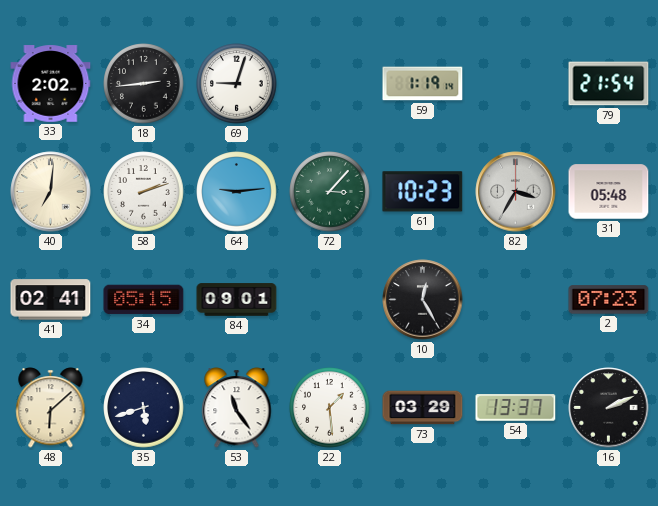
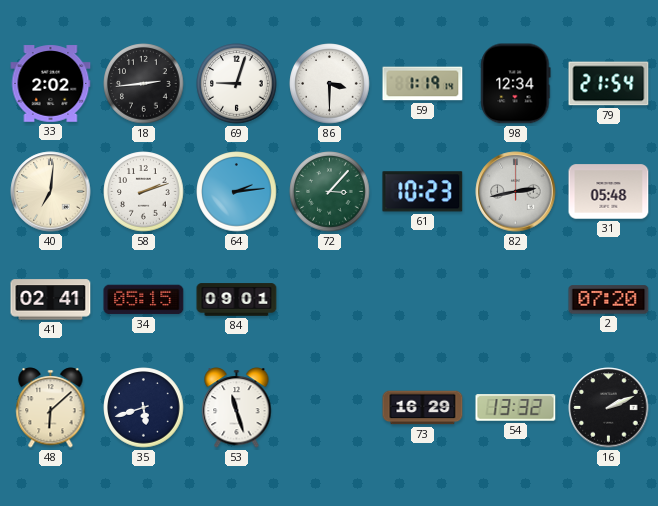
86: none -> 3:30 (330, 84)
98: none -> 12:34 (516, 84)
64: 9:14 -> 2:14 (237, 192)
82: 3:35 -> 2:43 (516, 192)
10: 12:25 -> none (423, 300)
2: 07:23 -> 07:20 (609, 300)
53: 11:24 -> 11:27 (237, 408)
22: 1:29 -> none (330, 408)
73: 03:29 -> 16:29 (423, 408)
54: 13:37 -> 13:32 (516, 408)
